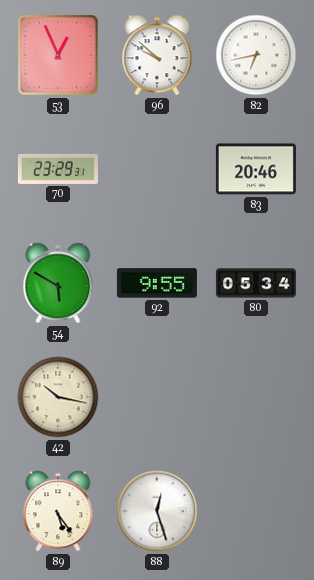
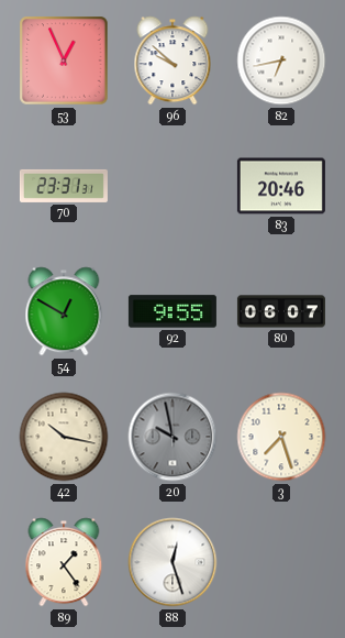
70: 23:29 -> 23:31 (64, 186)
54: 5:50 -> 12:50 (64, 311)
80: 05:34 -> 06:07 (281, 311)
20: none -> 9:58 (172, 437)
3: none -> 7:27 (281, 437)
89: 5:24 -> 1:24 (64, 562)
